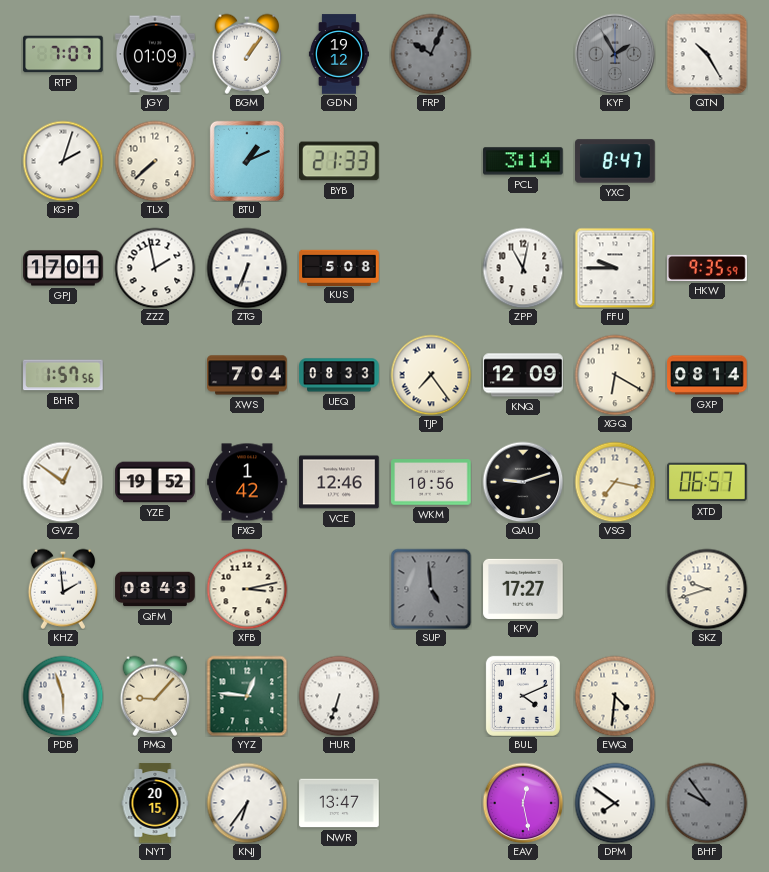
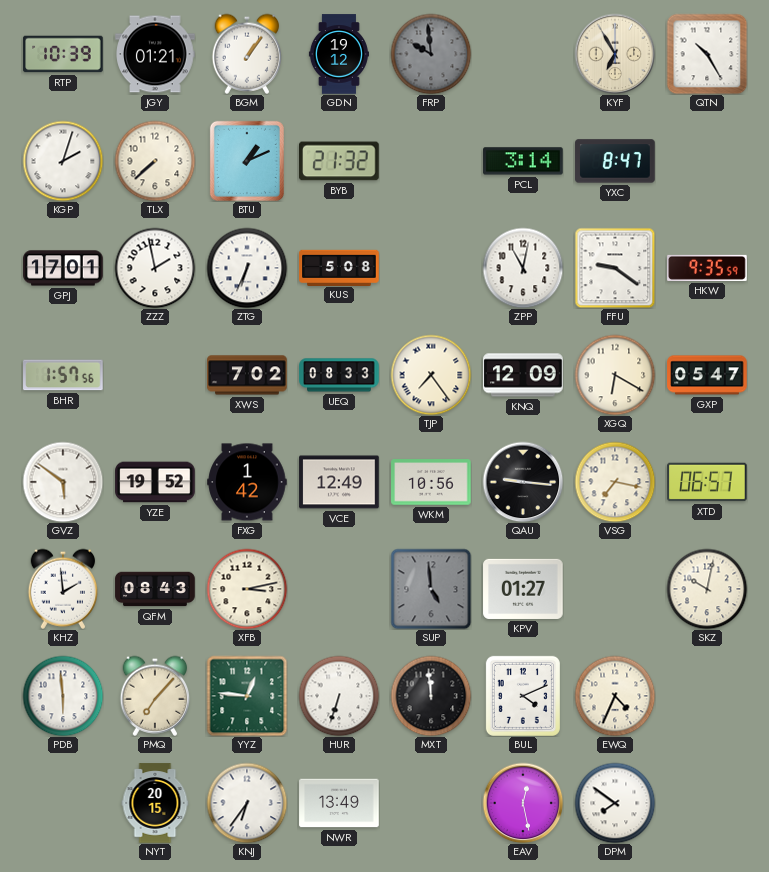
RTP: 7:07 -> 10:39 (63, 54)
JGY: 01:09 -> 01:21 (155, 54)
FRP: 10:04 -> 9:59 (431, 54)
KYF: 1:55 -> 6:55 (615, 54)
KYF dial: grey -> cream (615, 54)
BYB: 21:33 -> 21:32 (339, 161)
FFU: 9:45 -> 9:21 (615, 268)
XWS: 7:04 -> 7:02 (247, 375)
GXP: 08:14 -> 05:47 (707, 375)
GVZ: 12:51 -> 5:51 (63, 482)
VCE: 12:46 -> 12:49 (339, 482)
QAU: 9:12 -> 9:16 (523, 482)
KPV: 17:27 -> 01:27 (523, 589)
SKZ: 9:42 -> 10:02 (707, 589)
PDB: 5:57 -> 5:59 (63, 696)
PMQ: 9:07 -> 7:07 (155, 696)
MXT: none -> 11:59 (431, 696)
EWQ: 4:31 -> 4:34 (615, 696)
NWR: 13:47 -> 13:49 (339, 803)
BHF: 9:54 -> none (707, 803)
